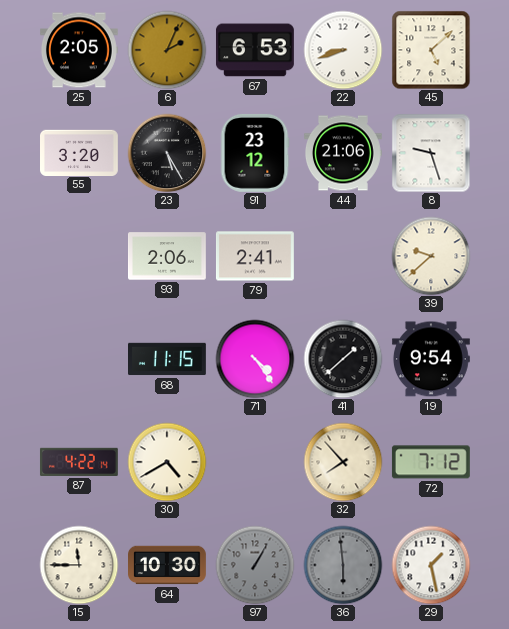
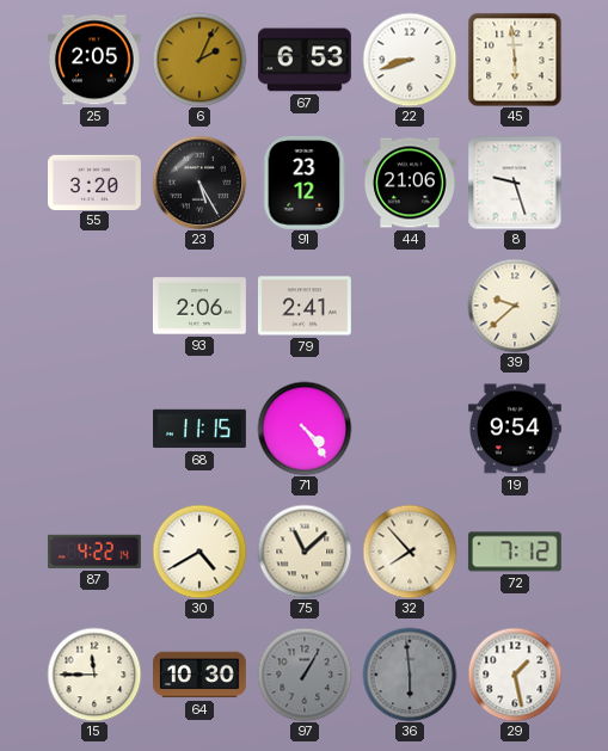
45: 5:08 -> 5:59 (515, 60)
41: 1:38 -> none (343, 359)
75: none -> 11:08 (305, 552)
